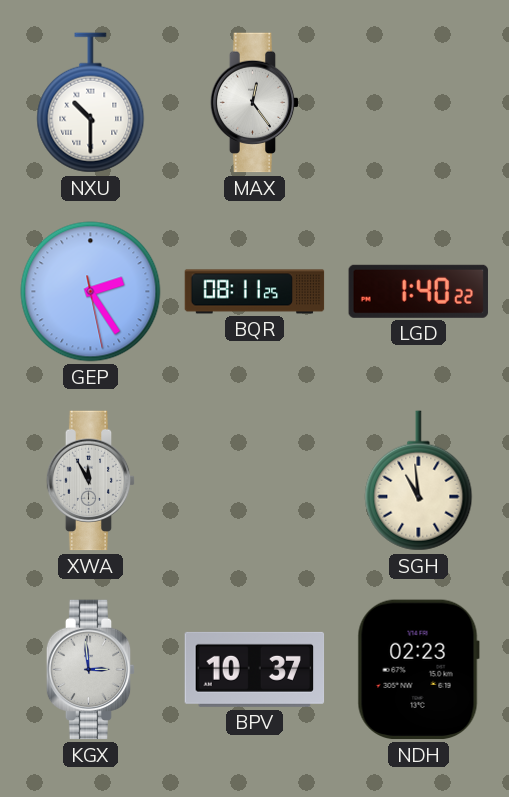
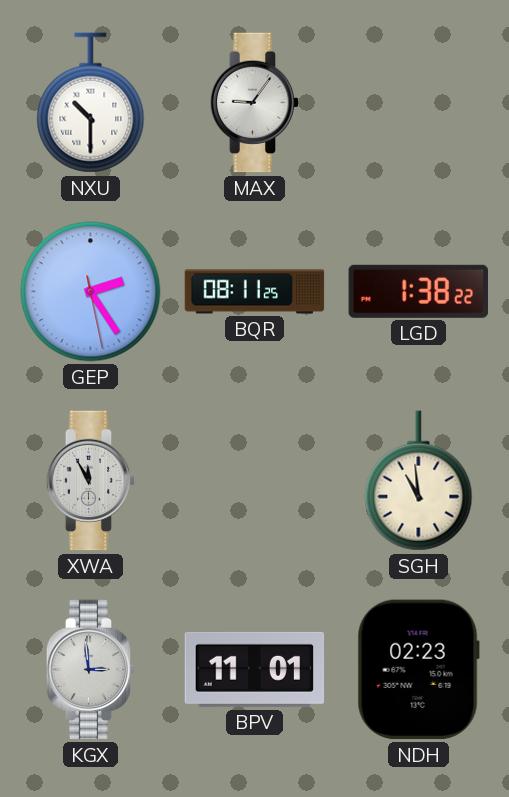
MAX: 12:24 -> 9:06 (255, 103)
LGD: 1:40 -> 1:38 (418, 291)
BPV: 10:37 -> 11:01 (255, 669)
